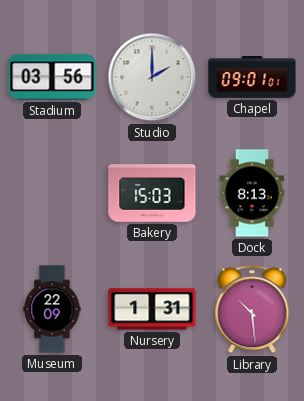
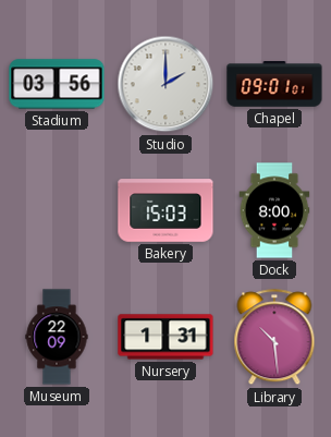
Dock: 8:13 -> 8:00 (274, 210)
